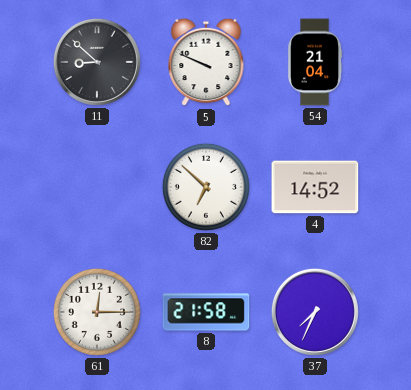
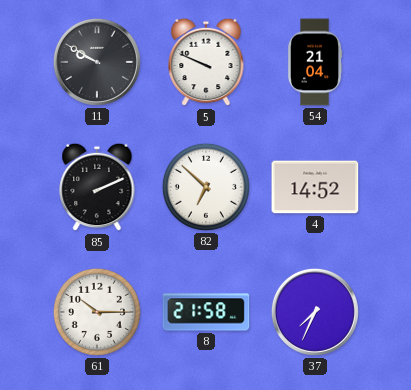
11: 8:52 -> 9:50 (97, 62)
85: none -> 2:11 (97, 187)
61: 12:15 -> 10:15 (97, 312)
